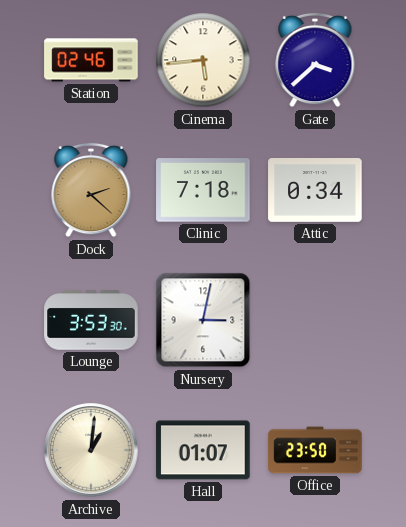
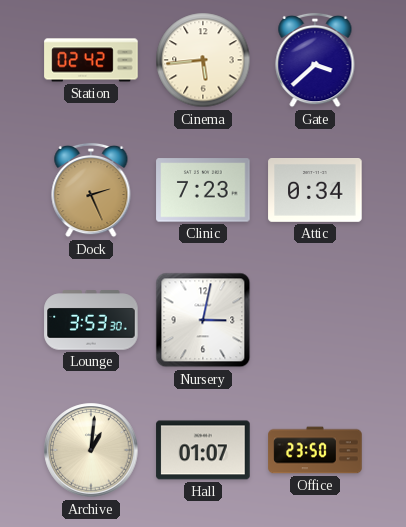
Station: 02:46 -> 02:42 (91, 60)
Dock: 2:22 -> 2:26 (91, 190)
Clinic: 7:18 -> 7:23 (203, 190)
